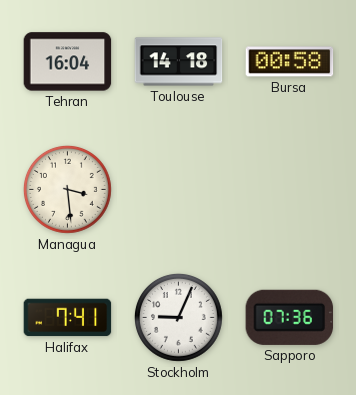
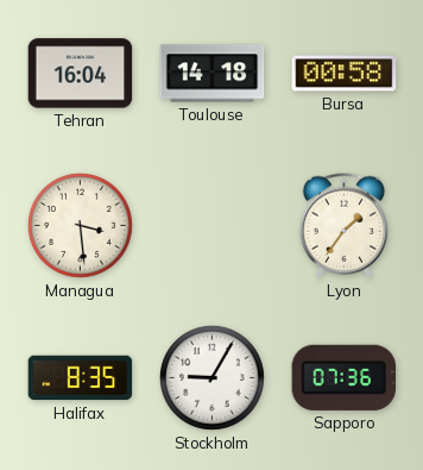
Lyon: none -> 1:36 (343, 226)
Halifax: 7:41 -> 8:35 (81, 378)
Stockholm: 9:04 -> 9:05 (213, 378)
